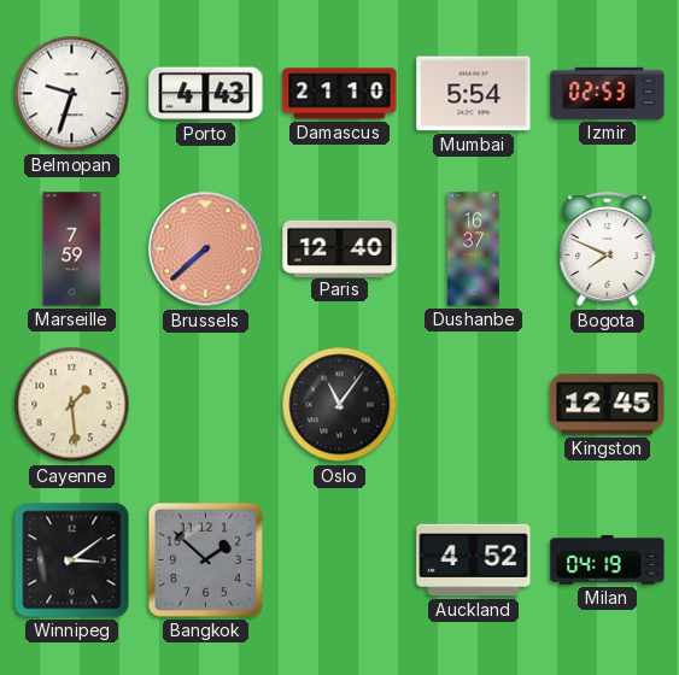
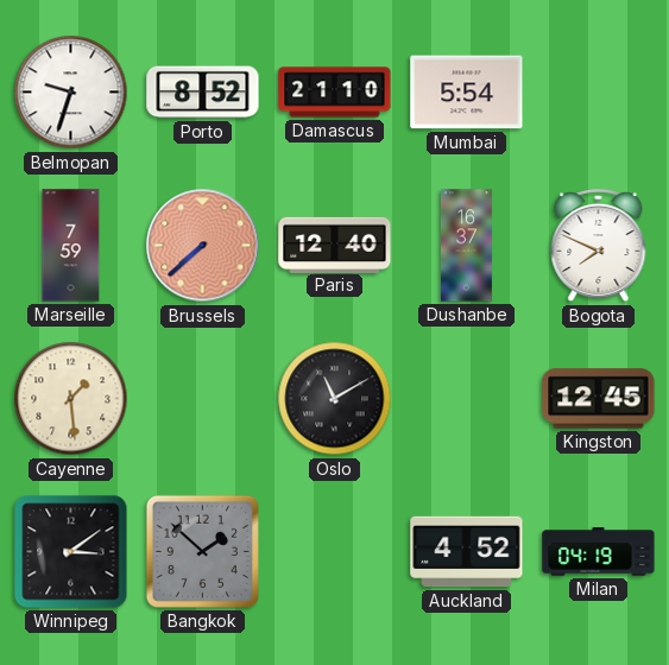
Porto: 4:43 -> 8:52 (203, 93)
Izmir: 02:53 -> none (608, 93)
Oslo: 11:06 -> 11:10 (335, 399)
